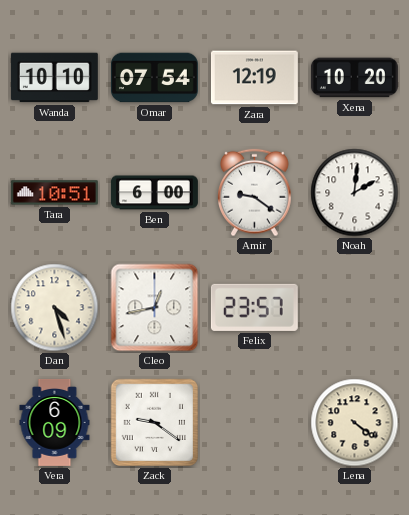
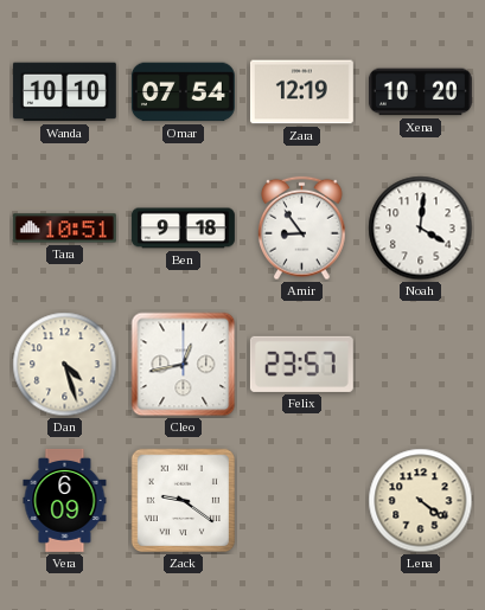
Ben: 6:00 -> 9:18 (183, 229)
Amir: 9:21 -> 8:54 (302, 229)
Noah: 2:01 -> 4:01 (421, 229)
